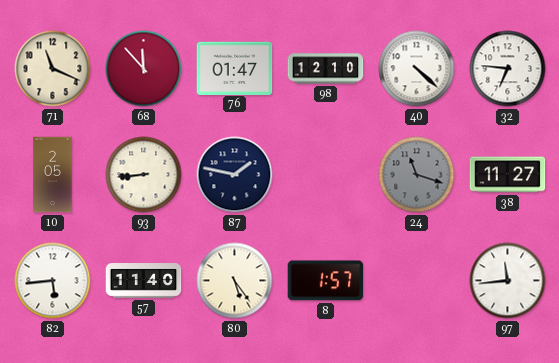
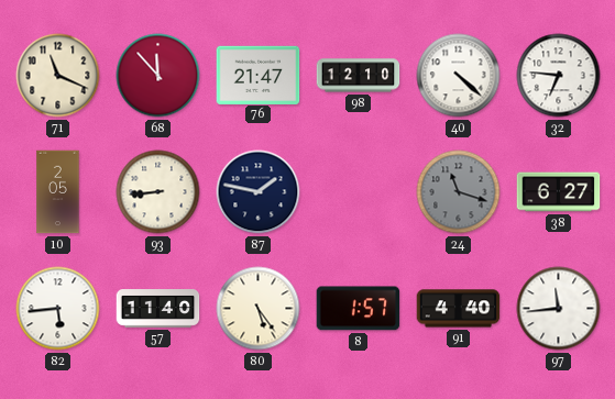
76: 01:47 -> 21:47 (259, 75)
38: 11:27 -> 6:27 (559, 192)
91: none -> 4:40 (459, 309)
